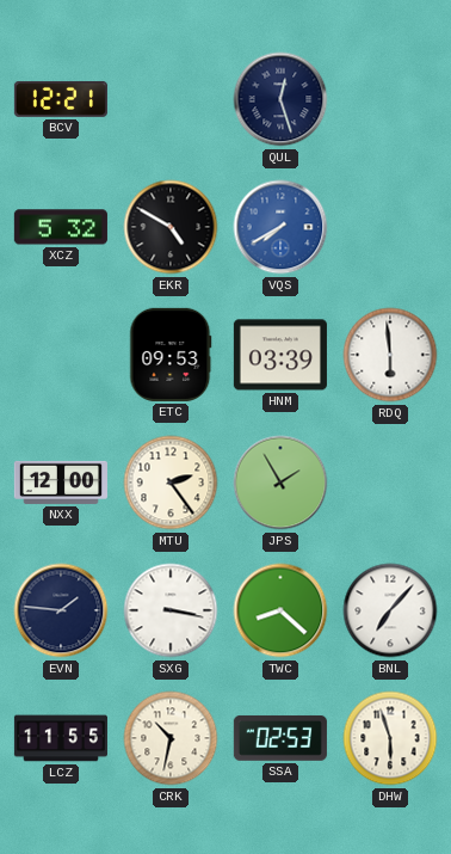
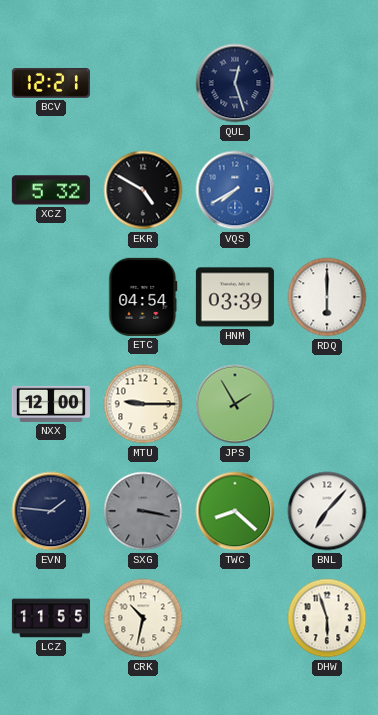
ETC: 09:53 -> 04:54 (143, 297)
RDQ: 5:59 -> 6:00 (327, 297)
MTU: 2:24 -> 9:15 (143, 404)
SXG dial: white -> grey (143, 511)
SSA: 02:53 -> none (280, 738)
